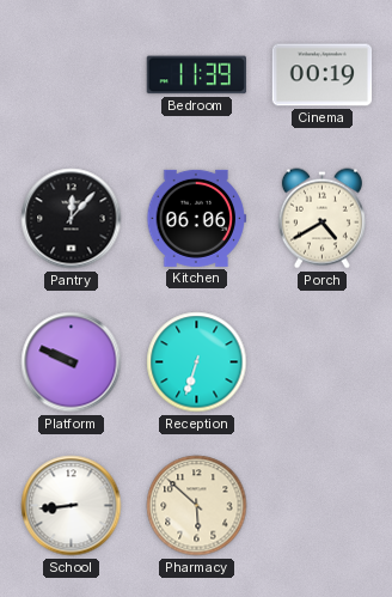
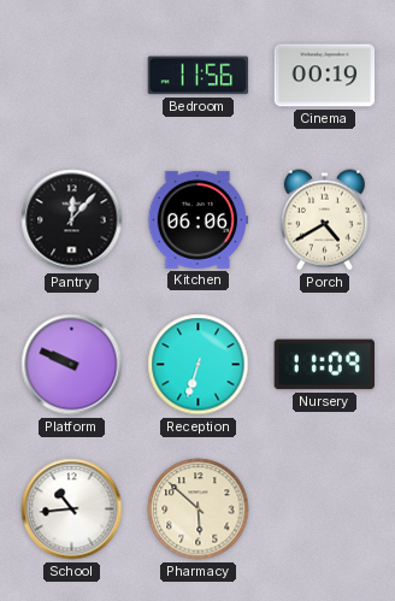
Bedroom: 11:39 -> 11:56 (197, 76)
Nursery: none -> 11:09 (324, 365)
School: 8:44 -> 10:44 (72, 509)
